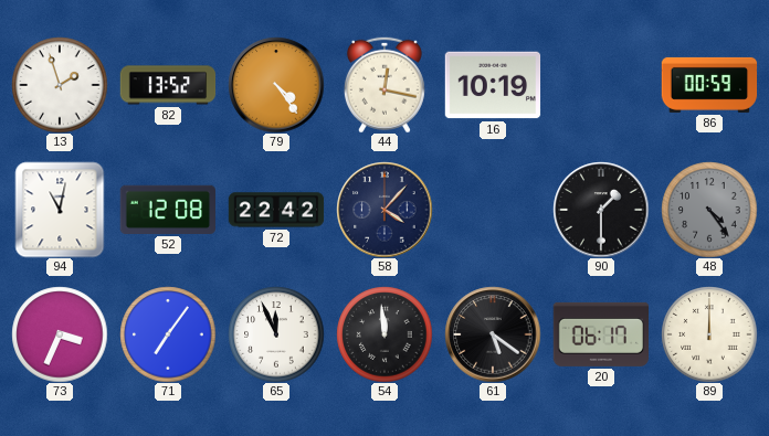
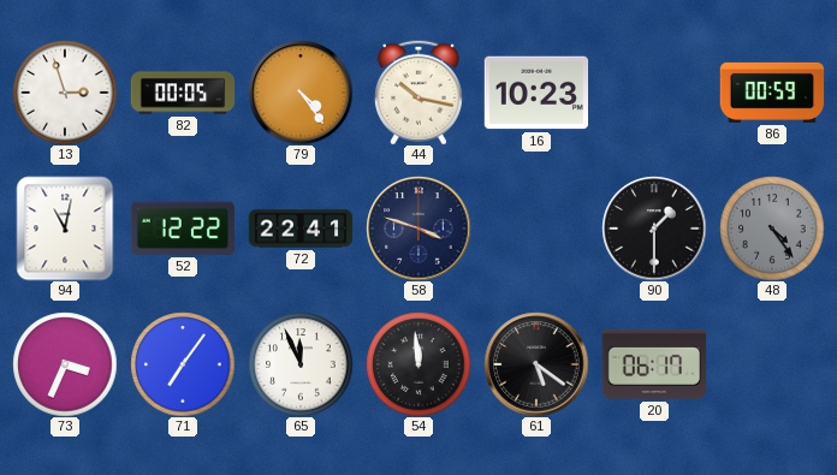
13: 1:57 -> 2:57 (65, 93)
82: 13:52 -> 00:05 (183, 93)
44: 12:17 -> 10:17 (419, 93)
16: 10:19 -> 10:23 (536, 93)
52: 12:08 -> 12:22 (182, 228)
72: 22:42 -> 22:41 (301, 228)
58: 4:07 -> 3:48 (419, 228)
89: 12:00 -> none (709, 334)
